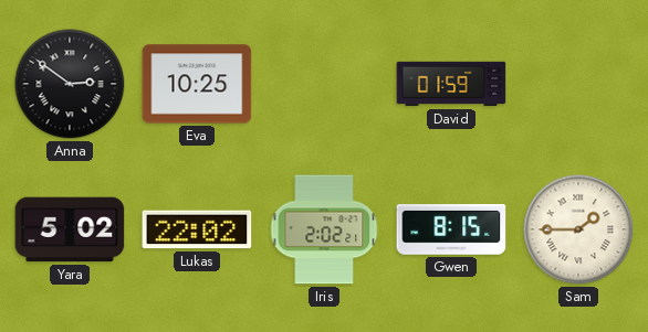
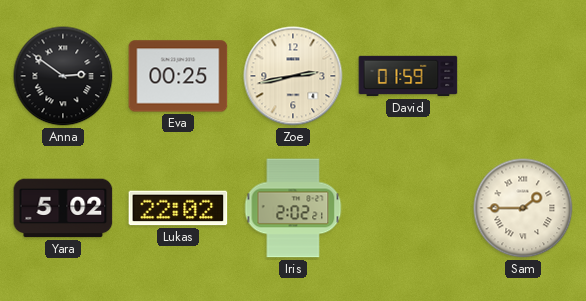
Eva: 10:25 -> 00:25 (178, 76)
Zoe: none -> 2:43 (293, 76)
Gwen: 8:15 -> none (451, 229)
